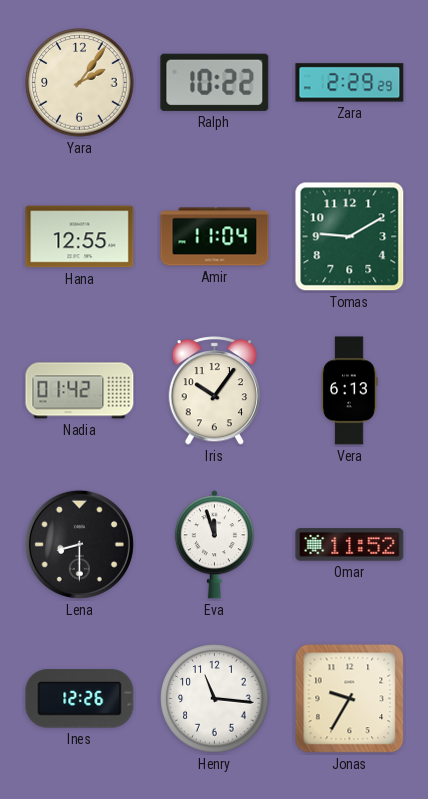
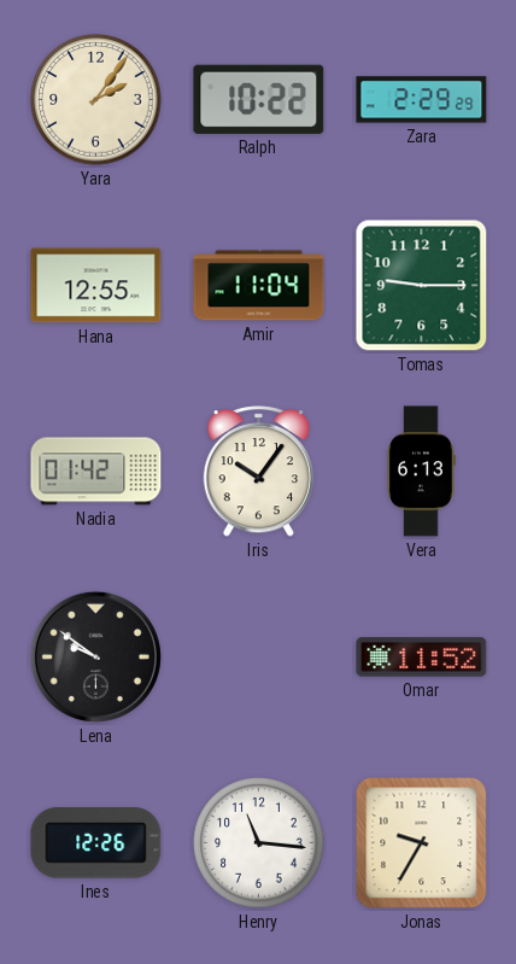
Tomas: 9:10 -> 9:15 (422, 286)
Lena: 8:30 -> 9:51 (95, 656)
Eva: 11:57 -> none (214, 545)
